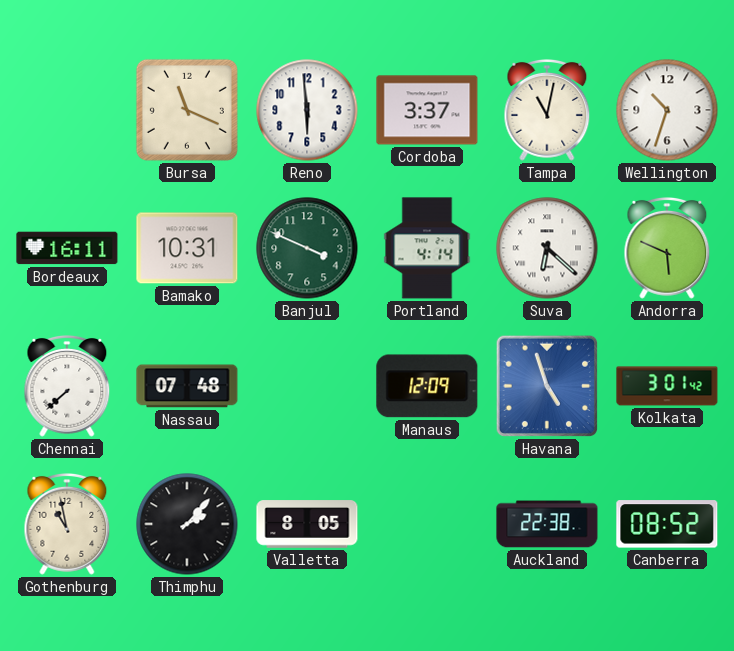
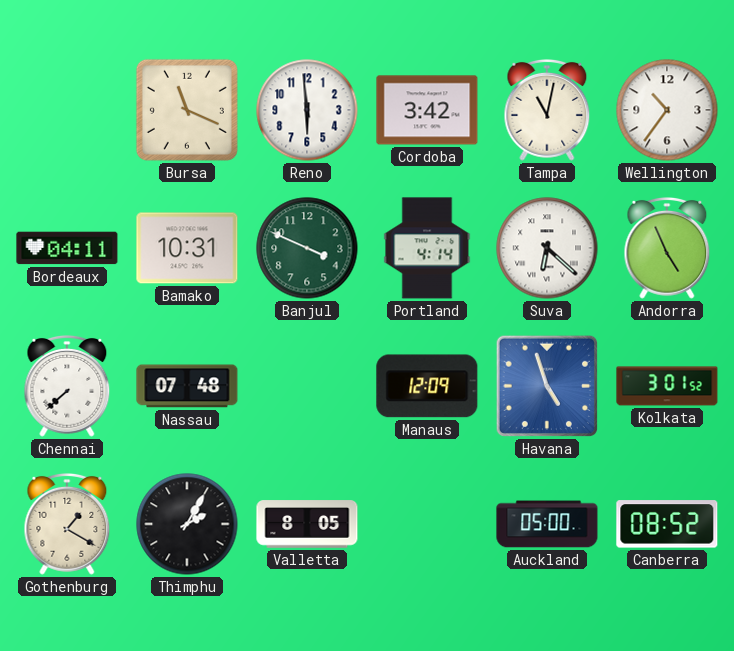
Cordoba: 3:37 -> 3:42 (427, 110)
Wellington: 10:33 -> 10:36 (667, 110)
Bordeaux: 16:11 -> 04:11 (67, 248)
Andorra: 5:49 -> 4:56 (667, 249)
Kolkata: 3:01:42 -> 3:01:52 (667, 386)
Gothenburg: 10:58 -> 1:20 (67, 525)
Thimphu: 2:07 -> 2:05 (187, 524)
Auckland: 22:38 -> 05:00 (547, 524)
